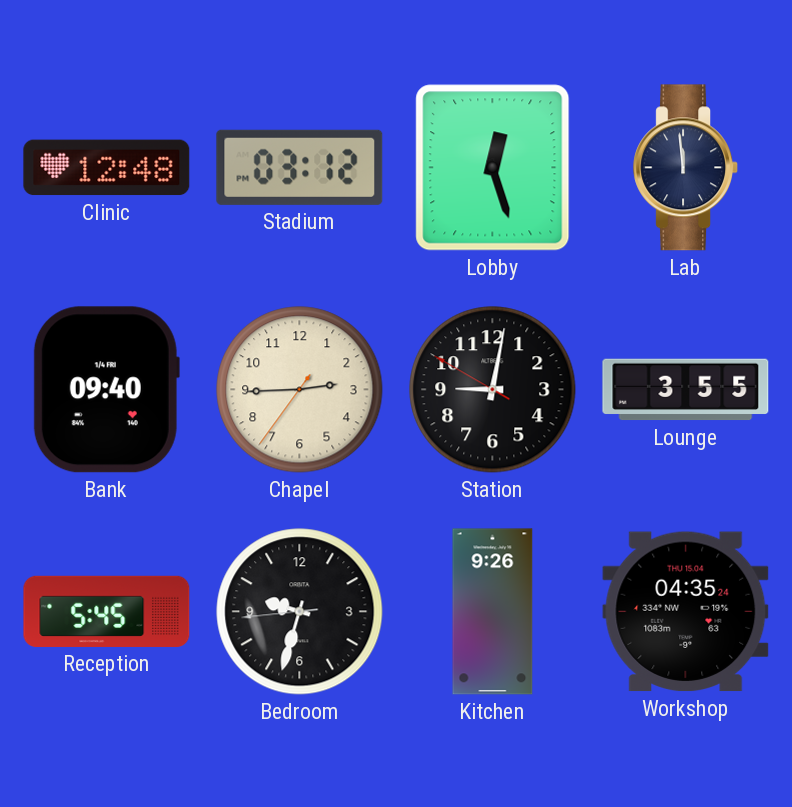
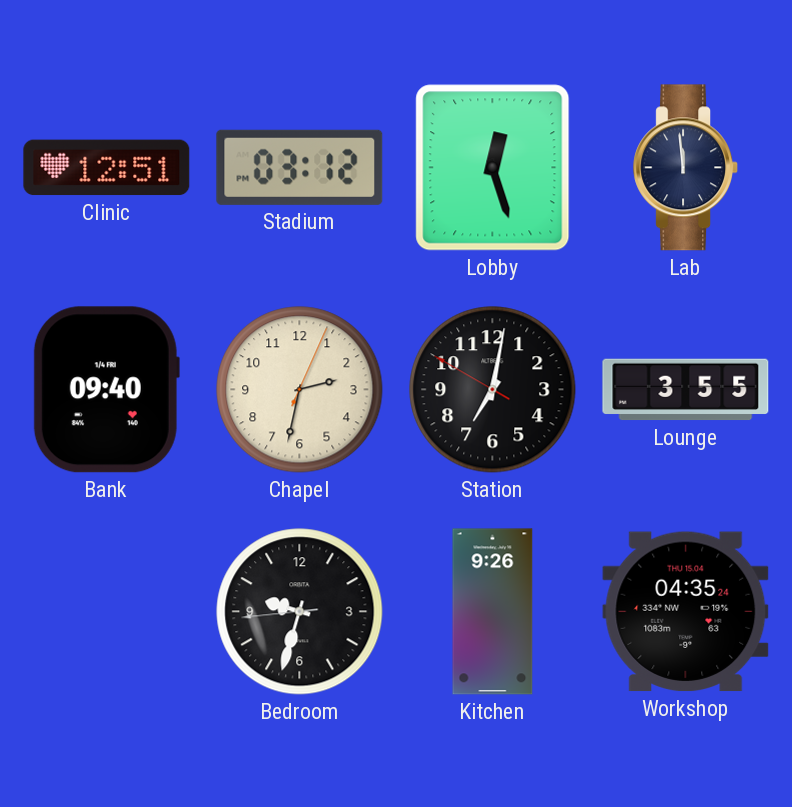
Clinic: 12:48 -> 12:51 (107, 168)
Chapel: 2:44 -> 2:32 (300, 390)
Station: 9:01 -> 7:01 (493, 390)
Reception: 5:45 -> none (107, 611)
